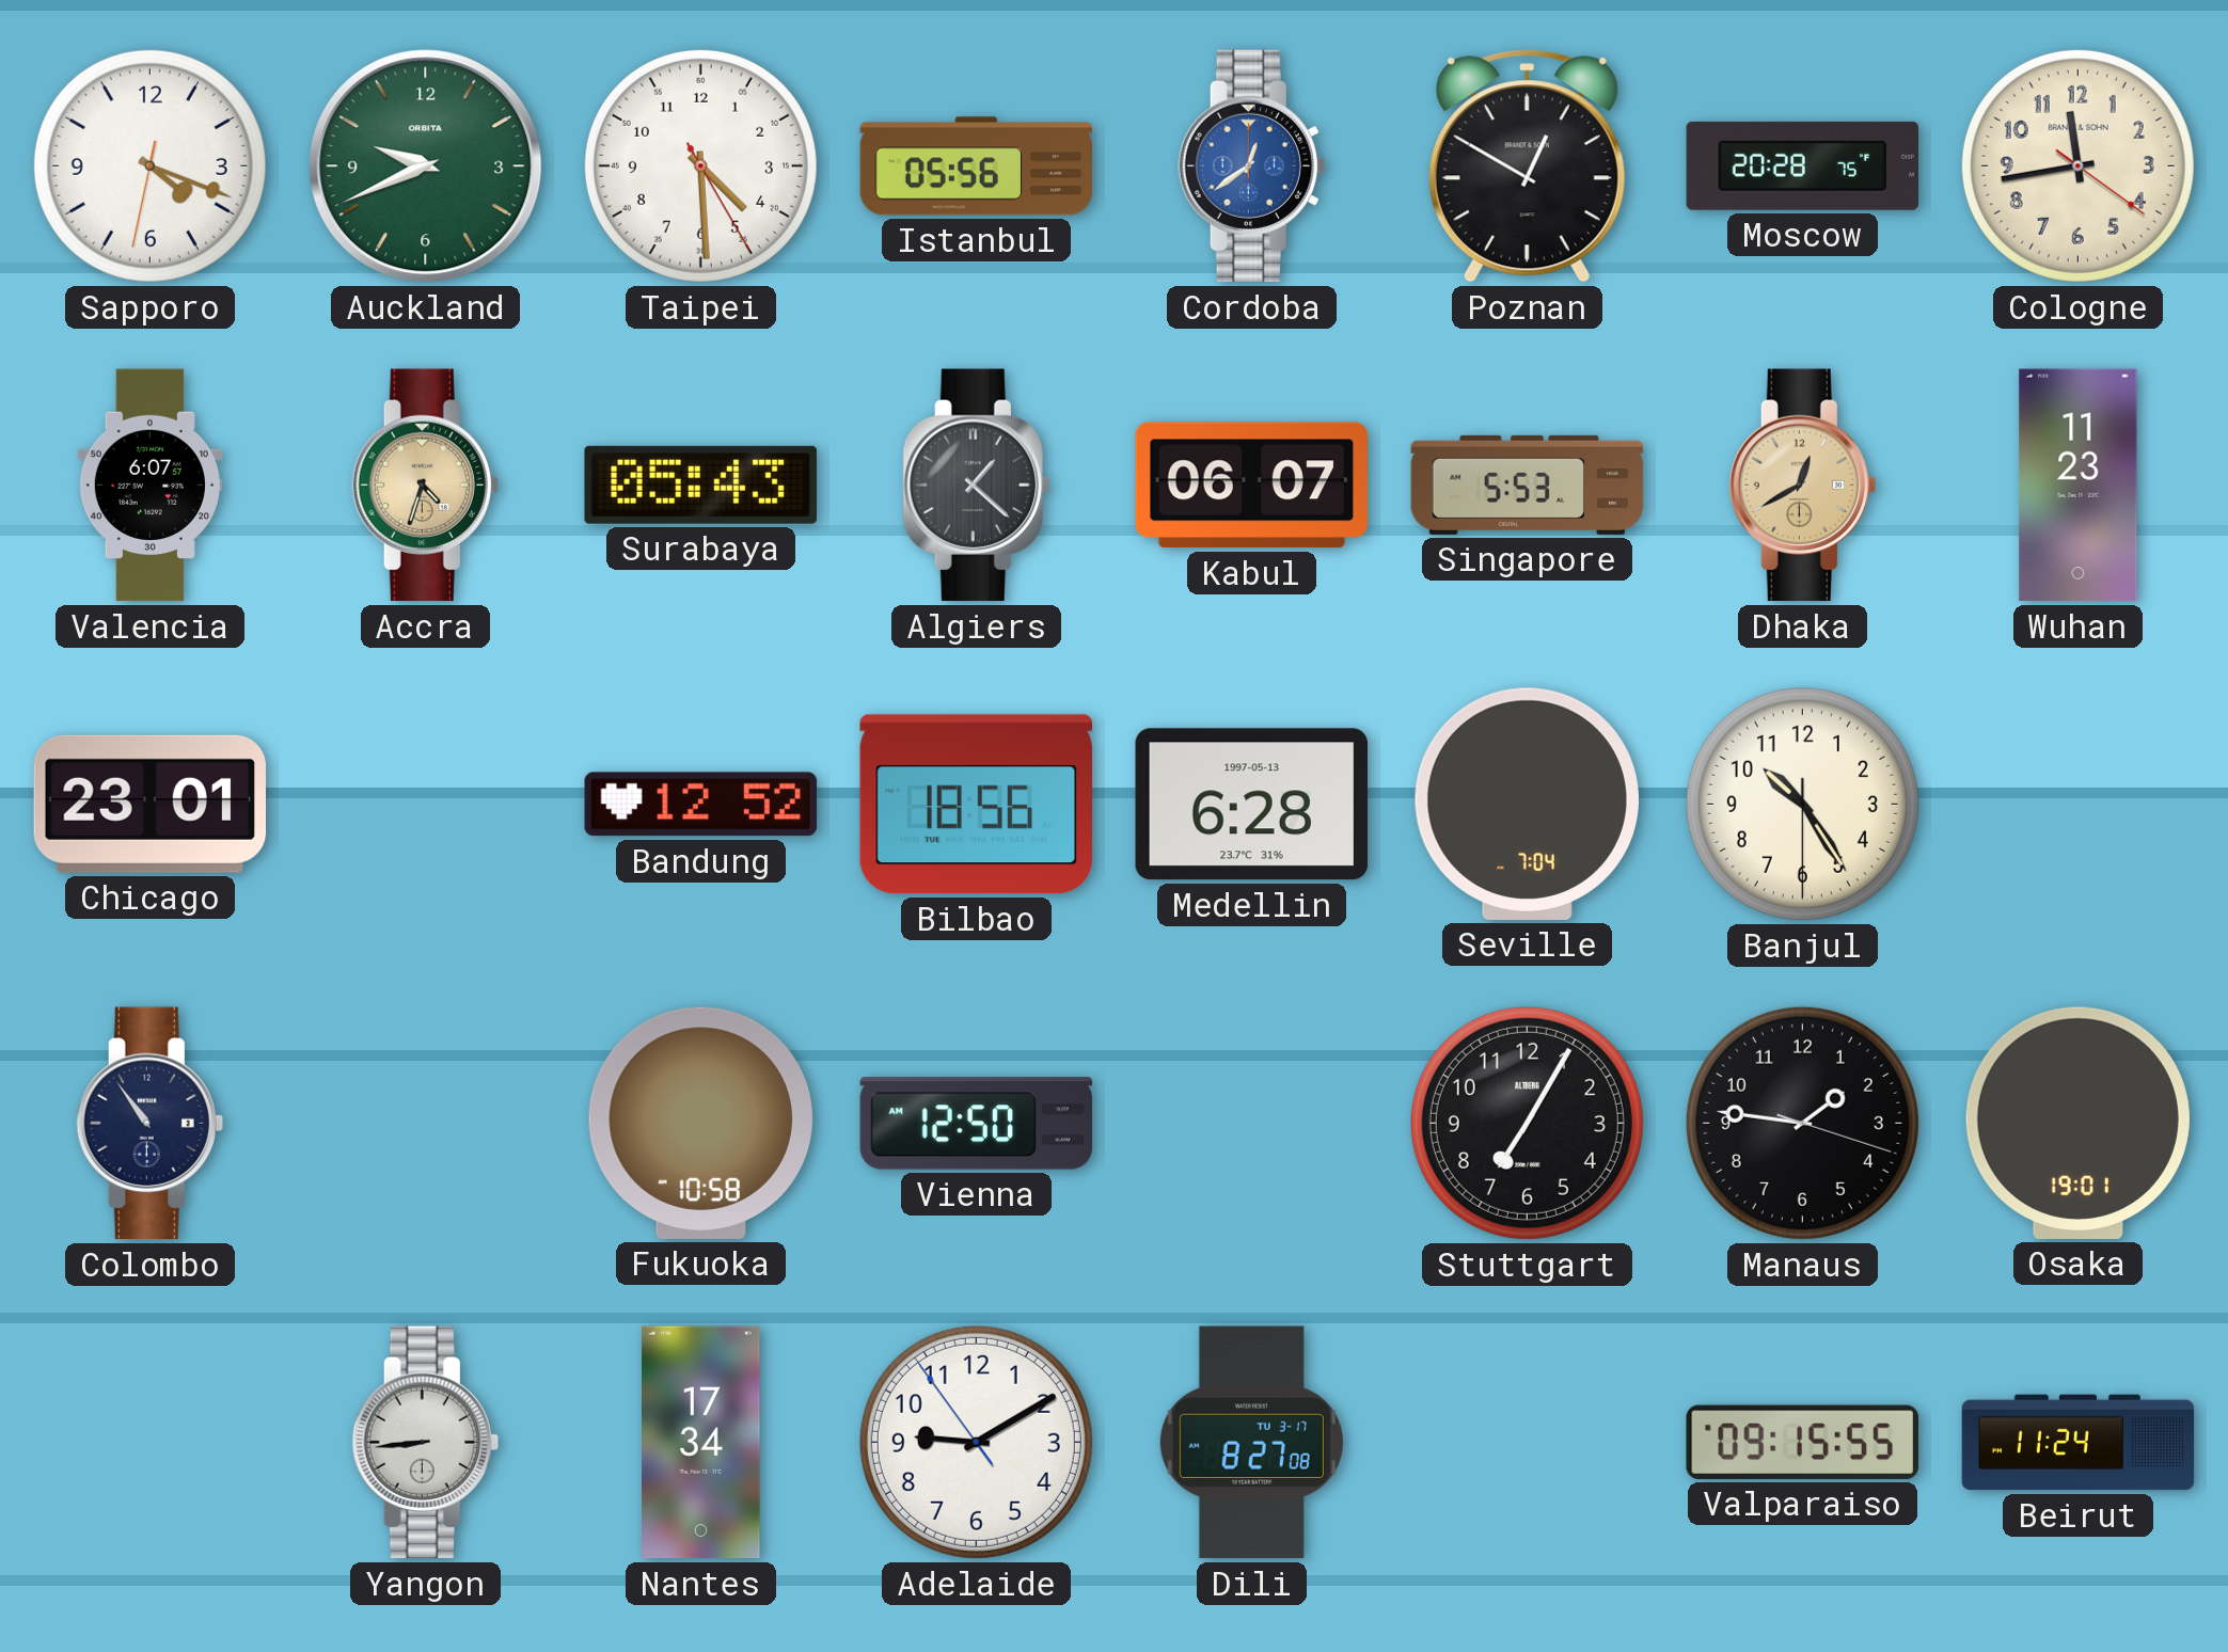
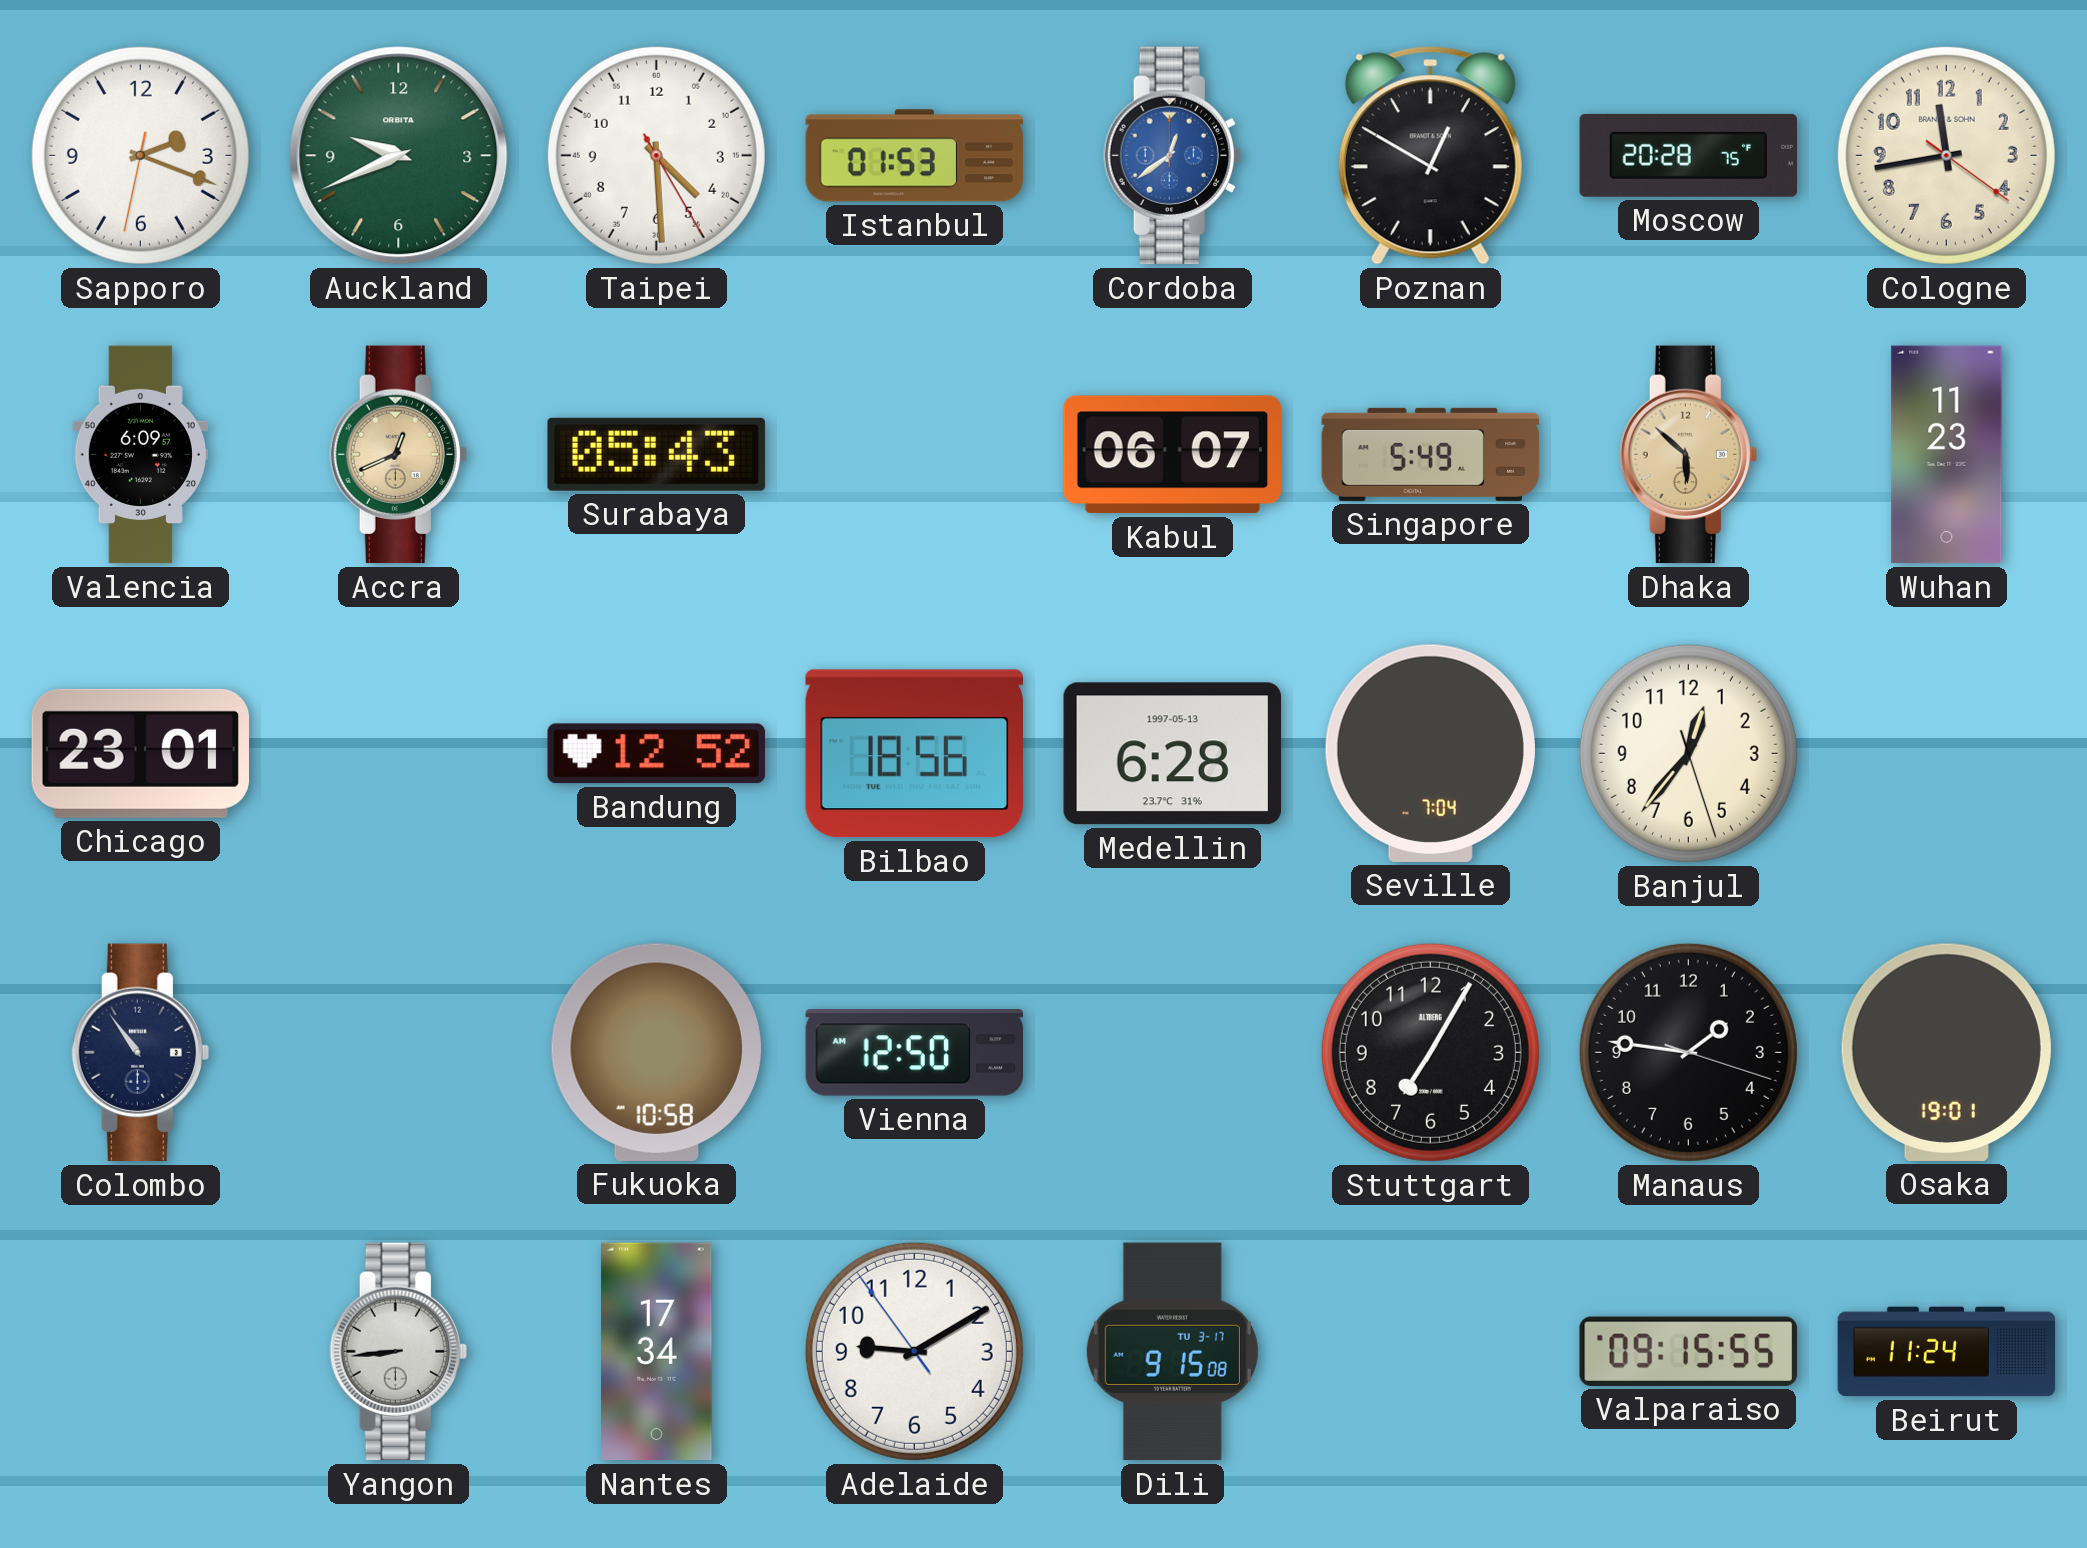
Sapporo: 4:18 -> 2:18 (140, 155)
Istanbul: 05:56 -> 01:53 (915, 156)
Valencia: 6:07 -> 6:09 (140, 455)
Accra: 4:33 -> 12:41 (398, 455)
Algiers: 1:22 -> none (976, 486)
Singapore: 5:53 -> 5:49 (1431, 454)
Dhaka: 12:40 -> 5:52 (1688, 455)
Banjul: 10:24 -> 12:36 (1688, 753)
Dili: 8:27 -> 9:15 (1172, 1352)
